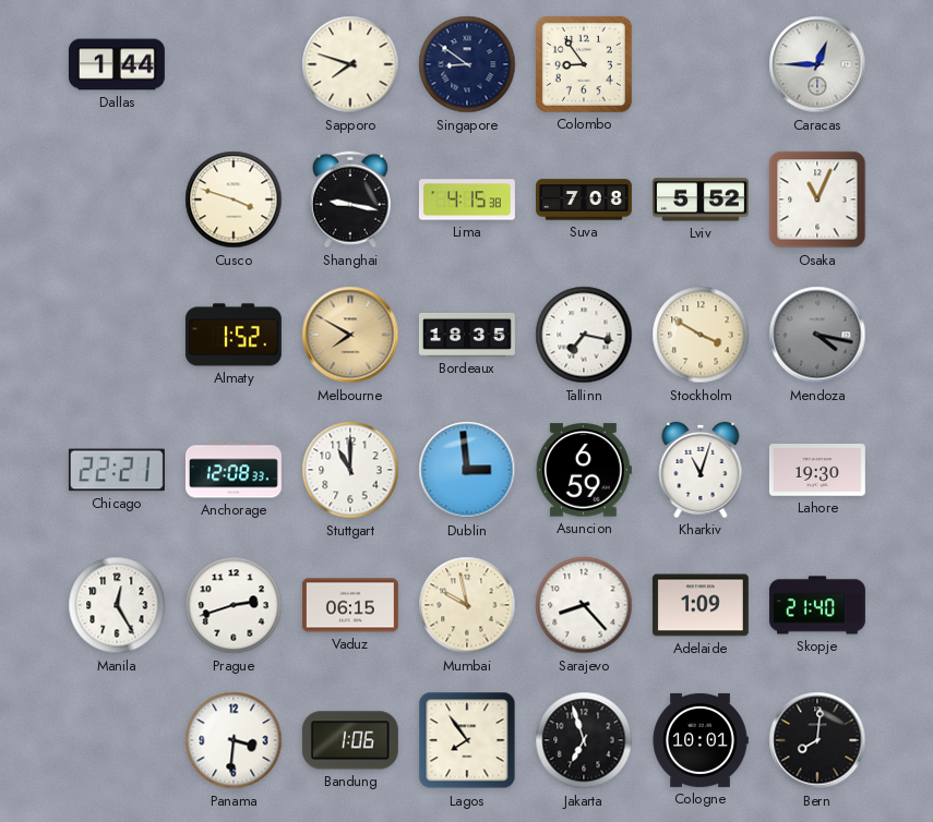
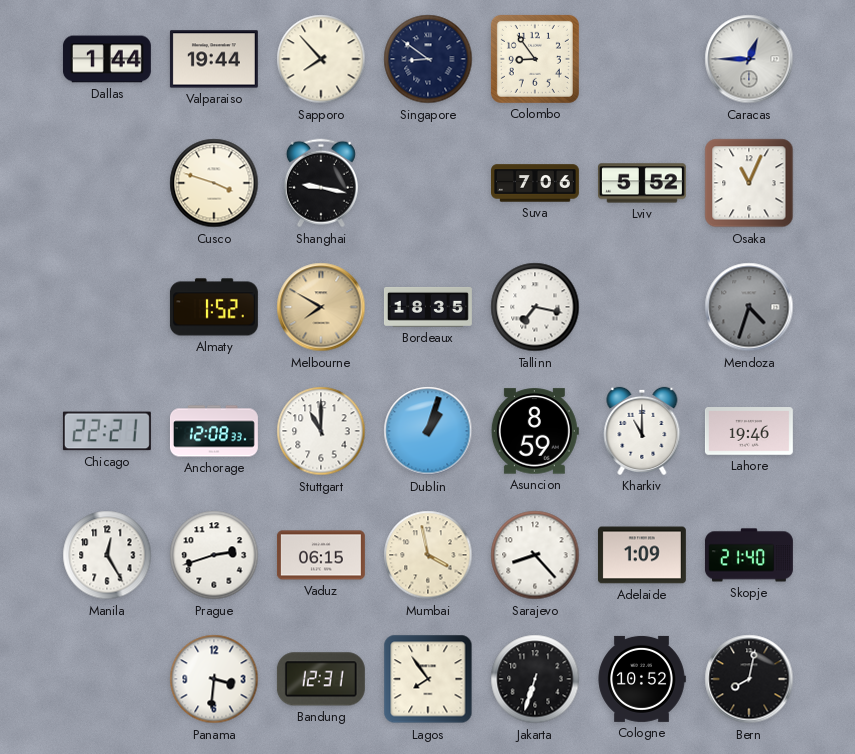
Valparaiso: none -> 19:44 (214, 59)
Sapporo: 7:48 -> 7:53 (321, 59)
Lima: 4:15 -> none (467, 200)
Suva: 7:08 -> 7:06 (536, 183)
Stockholm: 3:50 -> none (701, 335)
Mendoza: 4:17 -> 4:33 (749, 307)
Dublin: 2:59 -> 1:03 (428, 431)
Asuncion: 6:59 -> 8:59 (535, 431)
Kharkiv: 11:03 -> 11:00 (642, 431)
Lahore: 19:30 -> 19:46 (749, 432)
Mumbai: 9:58 -> 3:58 (428, 555)
Bandung: 1:06 -> 12:31 (321, 679)
Jakarta: 6:57 -> 6:33 (535, 679)
Cologne: 10:01 -> 10:52 (642, 679)
Bern: 8:01 -> 8:02 (749, 679)
